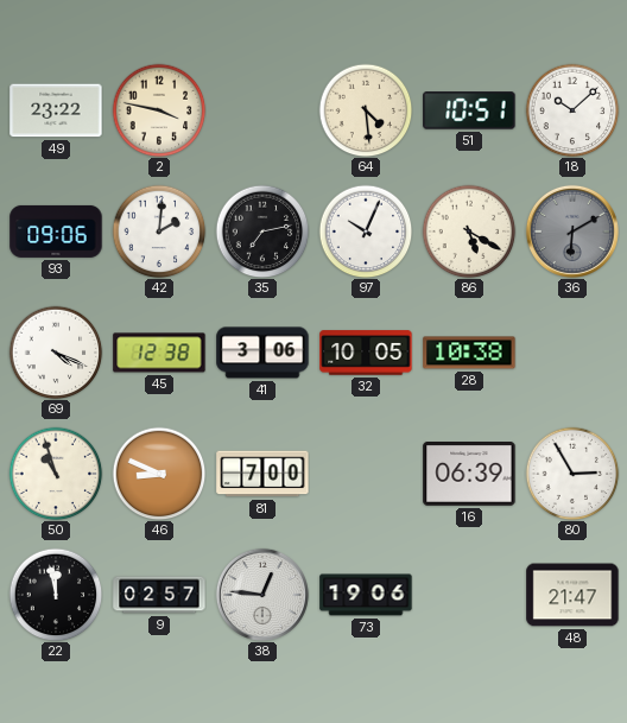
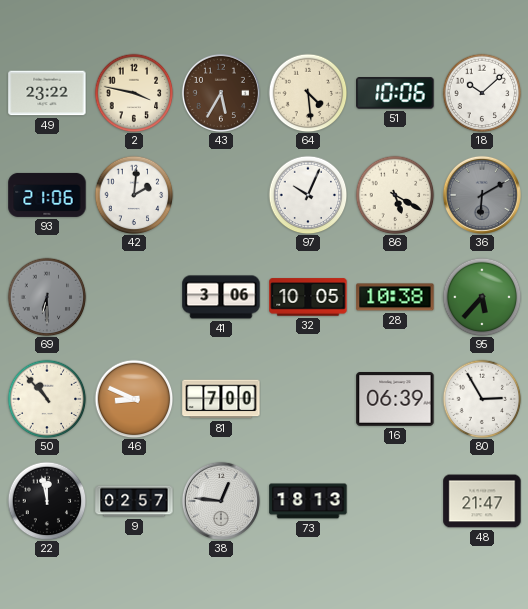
43: none -> 5:35 (221, 93)
51: 10:51 -> 10:06 (395, 93)
93: 09:06 -> 21:06 (47, 195)
35: 7:13 -> none (262, 232)
69: 4:19 -> 6:30 (47, 297)
69 dial: white -> grey (47, 297)
45: 12:38 -> none (159, 353)
95: none -> 5:37 (482, 297)
50: 10:57 -> 10:53 (47, 399)
73: 19:06 -> 18:13 (308, 501)
